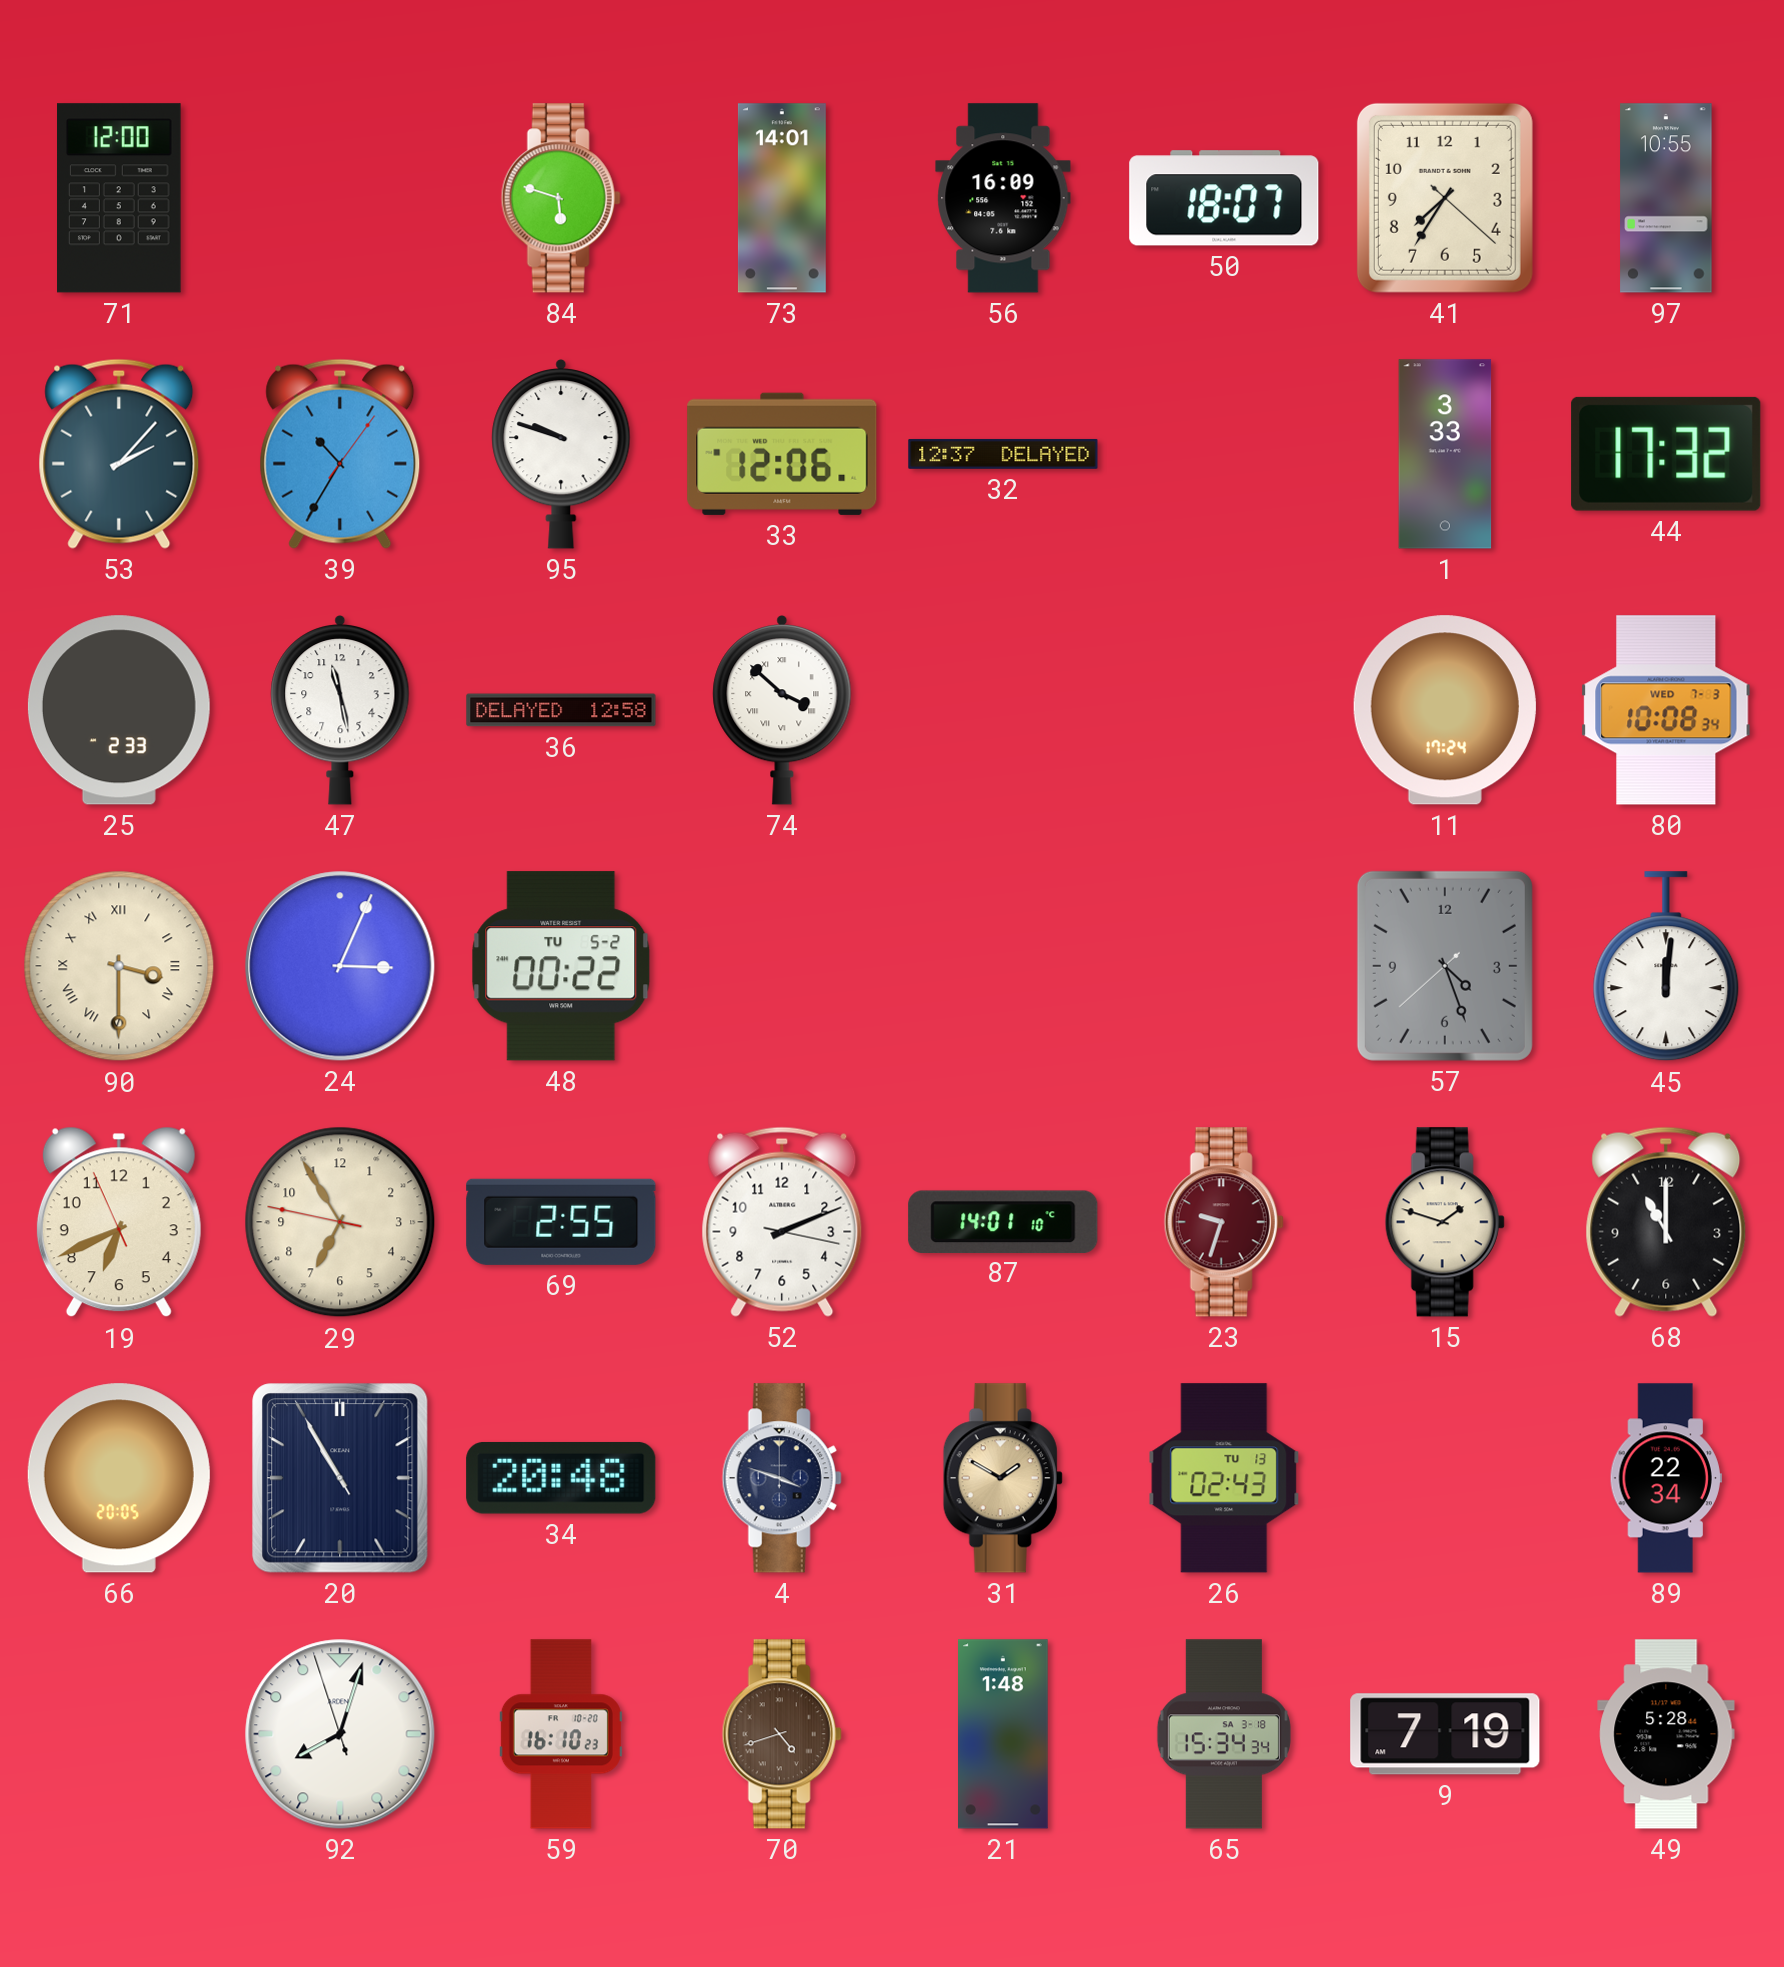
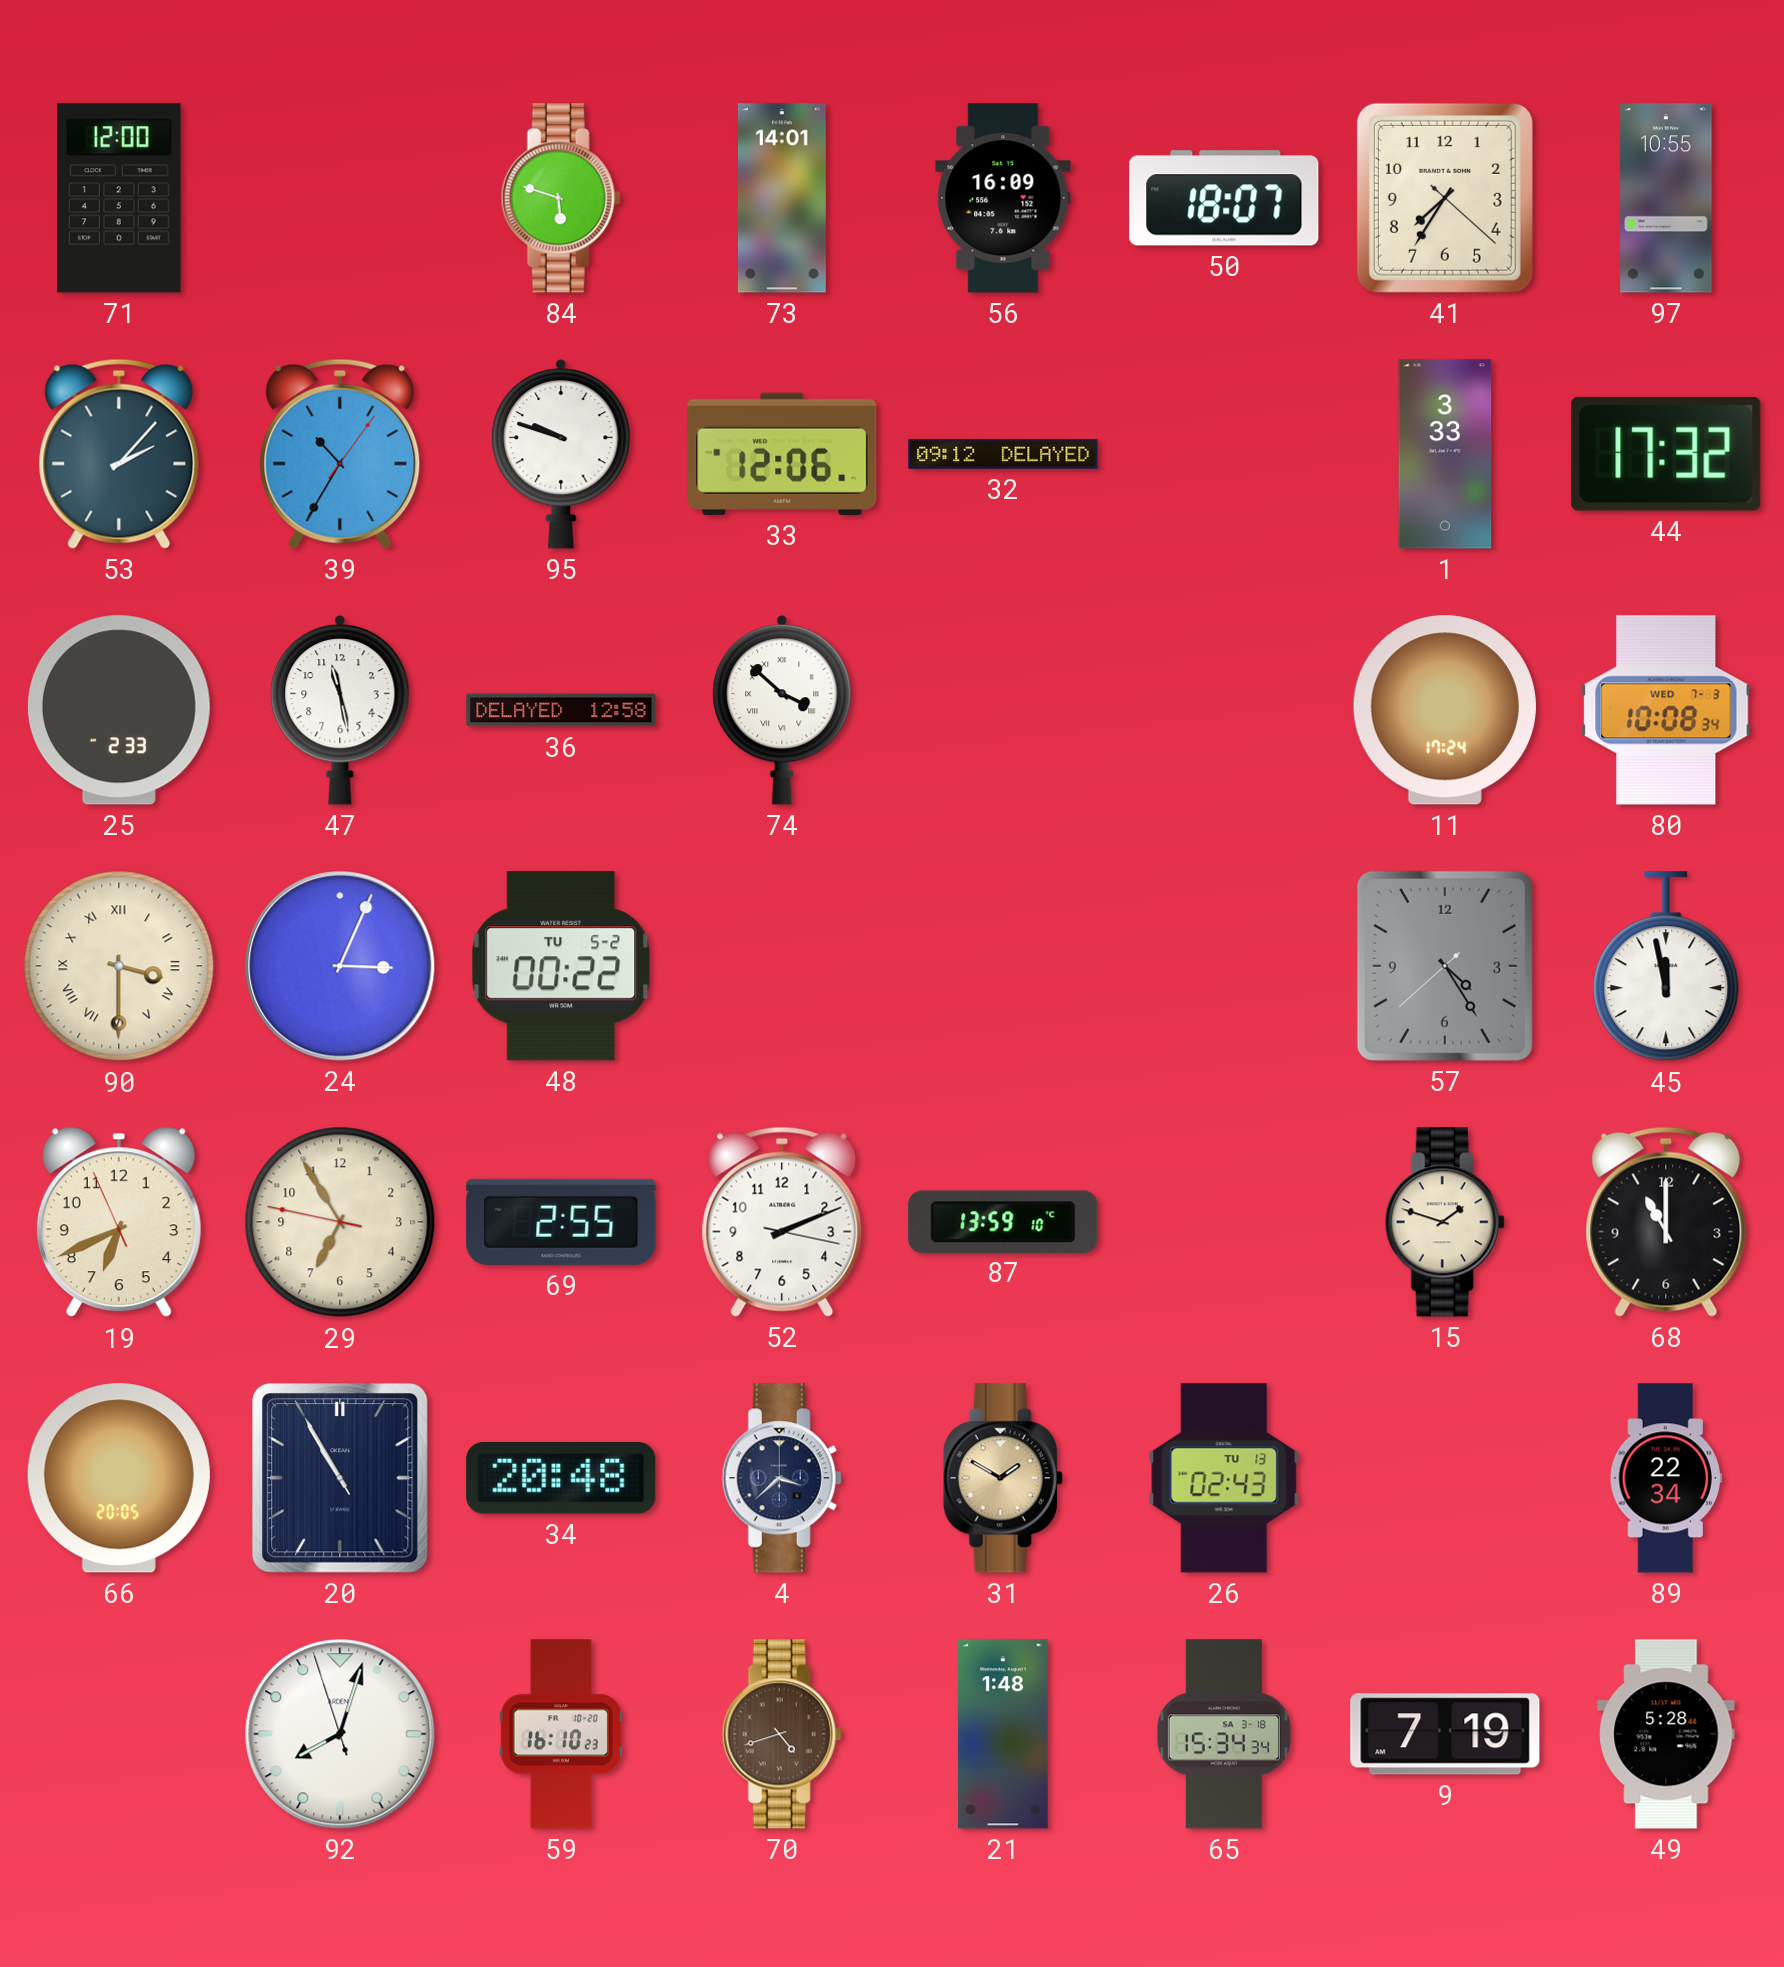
32: 12:37 -> 09:12 (1003, 454)
57: 4:26 -> 4:24 (1445, 966)
45: 12:01 -> 11:58 (1666, 967)
87: 14:01 -> 13:59 (1003, 1221)
23: 9:33 -> none (1224, 1222)
4: 3:48 -> 3:38 (782, 1478)
